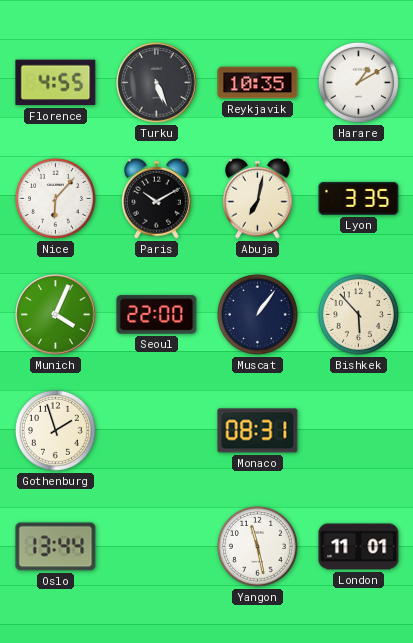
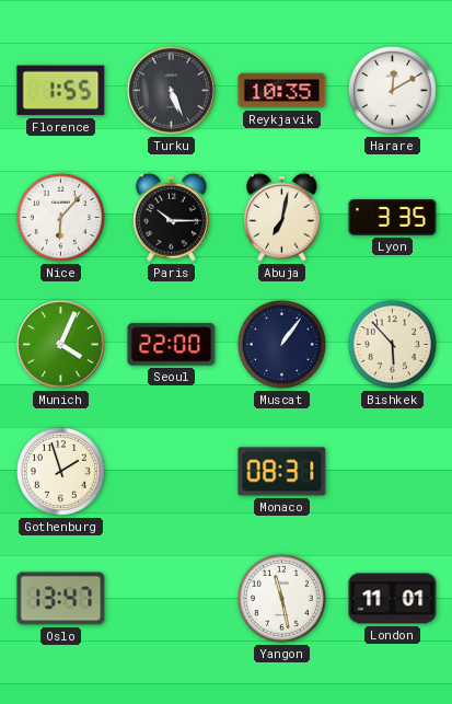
Florence: 4:55 -> 1:55 (61, 91)
Harare: 1:10 -> 12:10 (392, 90)
Paris: 10:10 -> 10:15 (172, 217)
Oslo: 13:44 -> 13:47 (61, 599)
